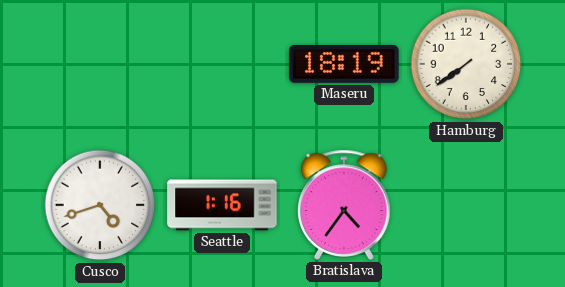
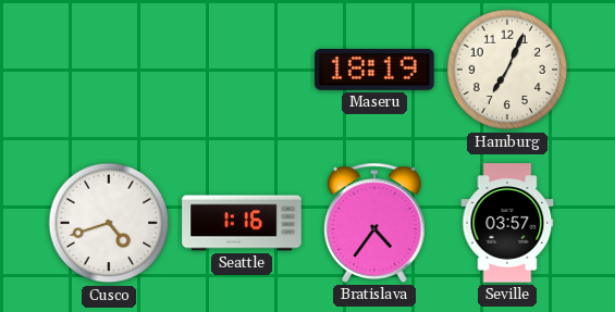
Hamburg: 7:39 -> 7:04 (507, 70)
Seville: none -> 03:57 (507, 223)
